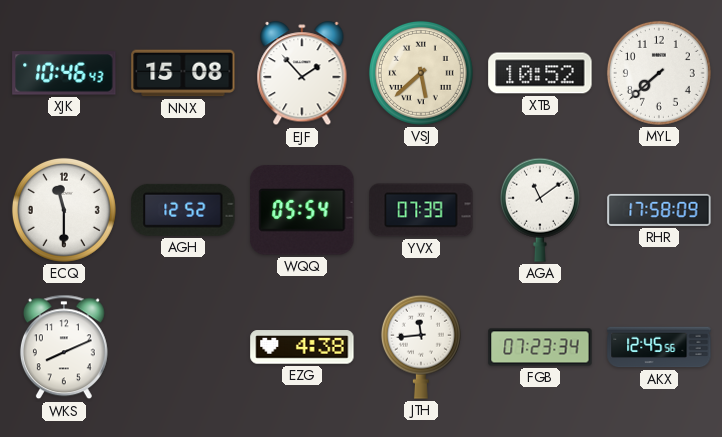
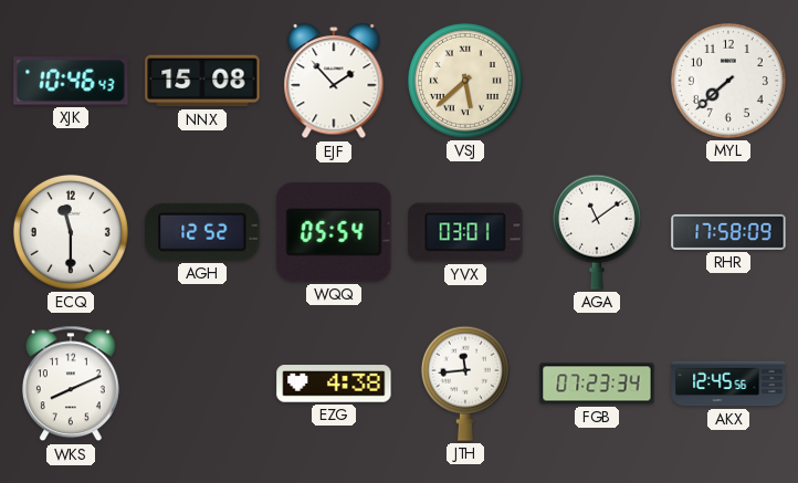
XTB: 10:52 -> none (540, 73)
YVX: 07:39 -> 03:01 (465, 232)
